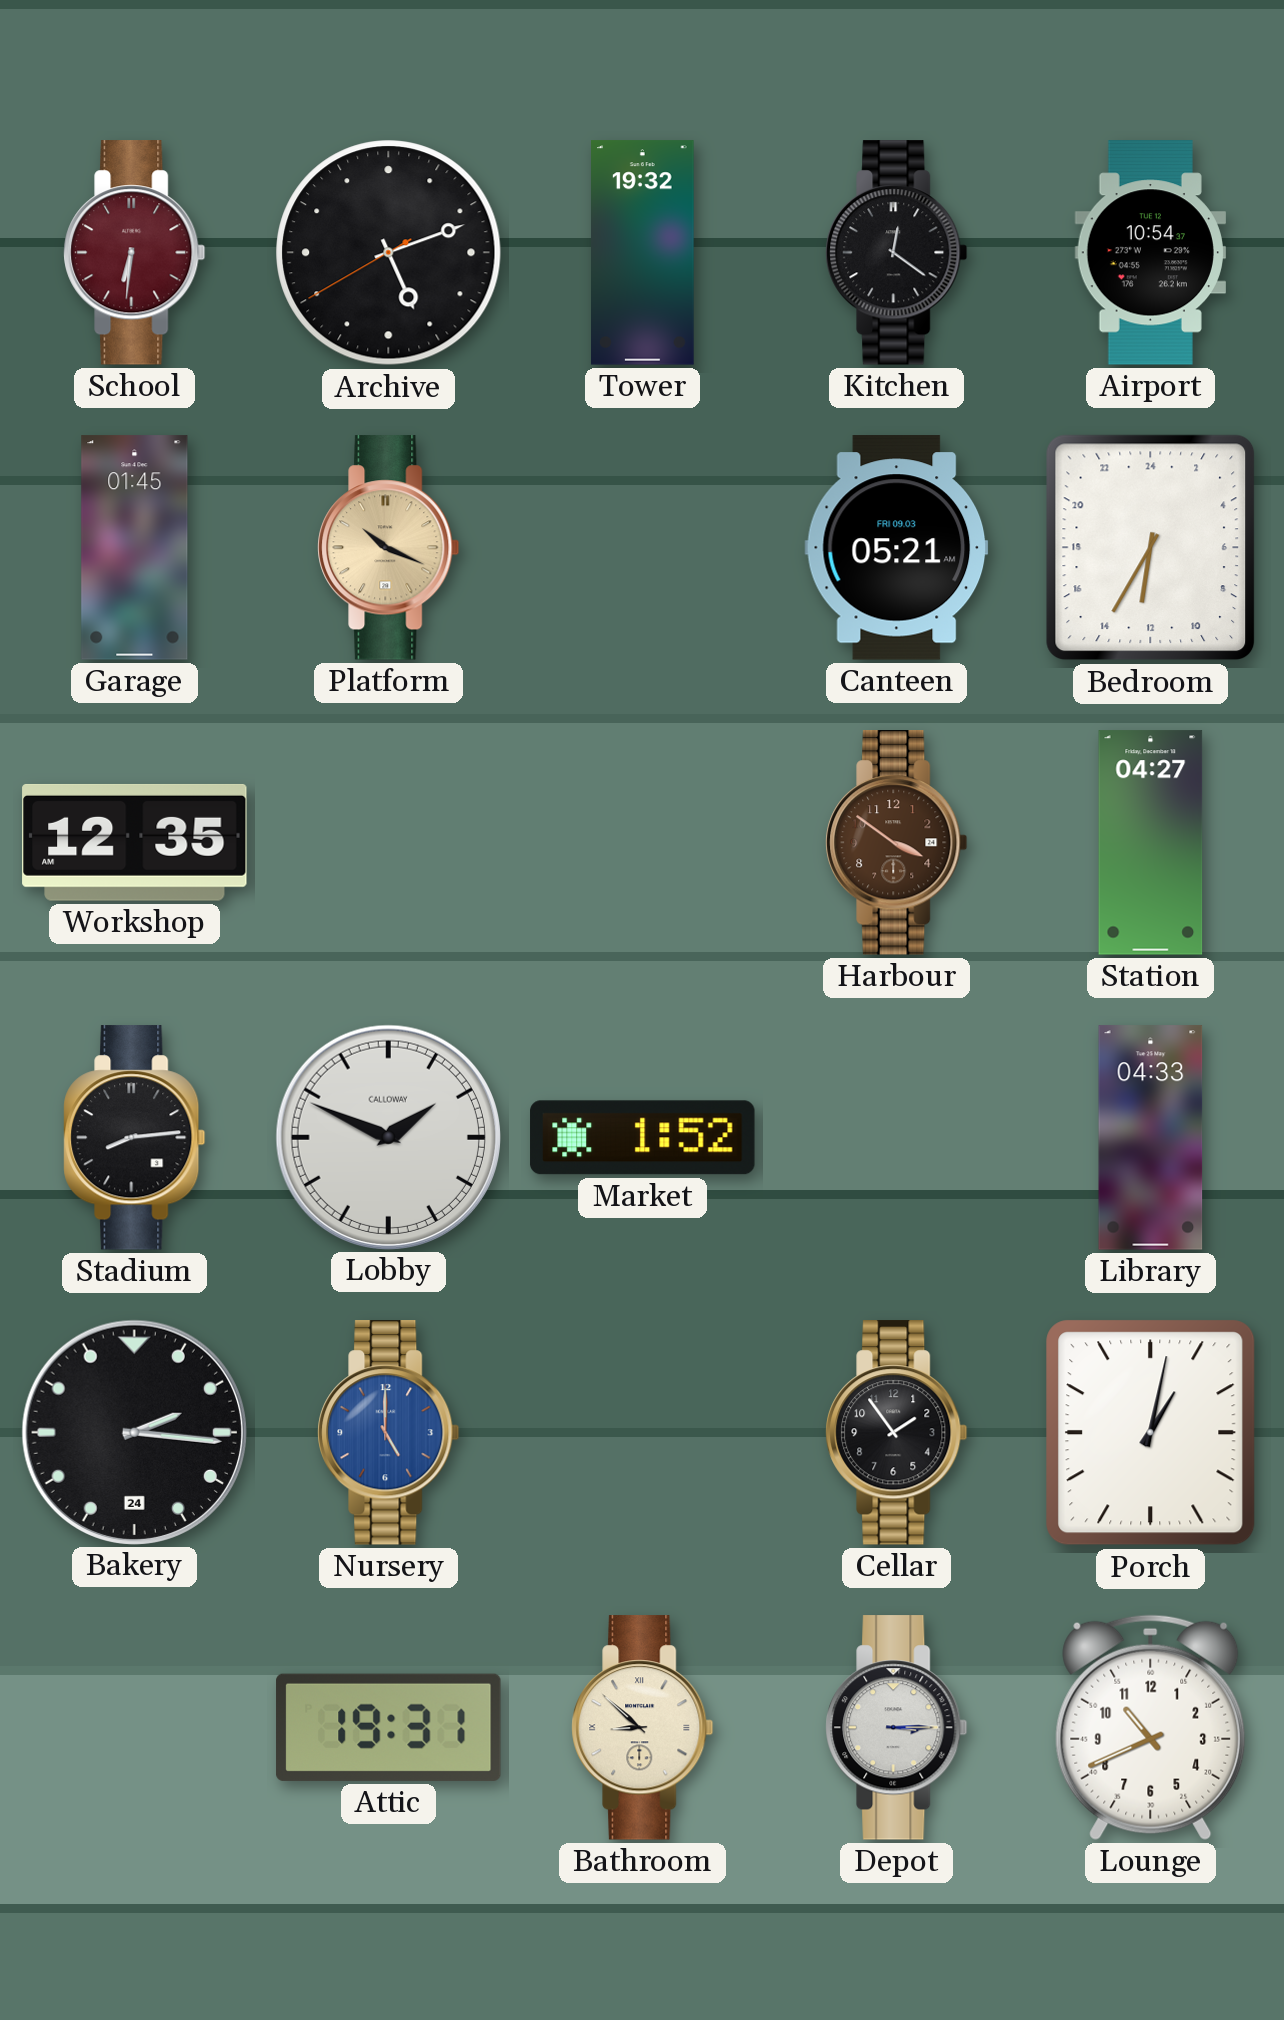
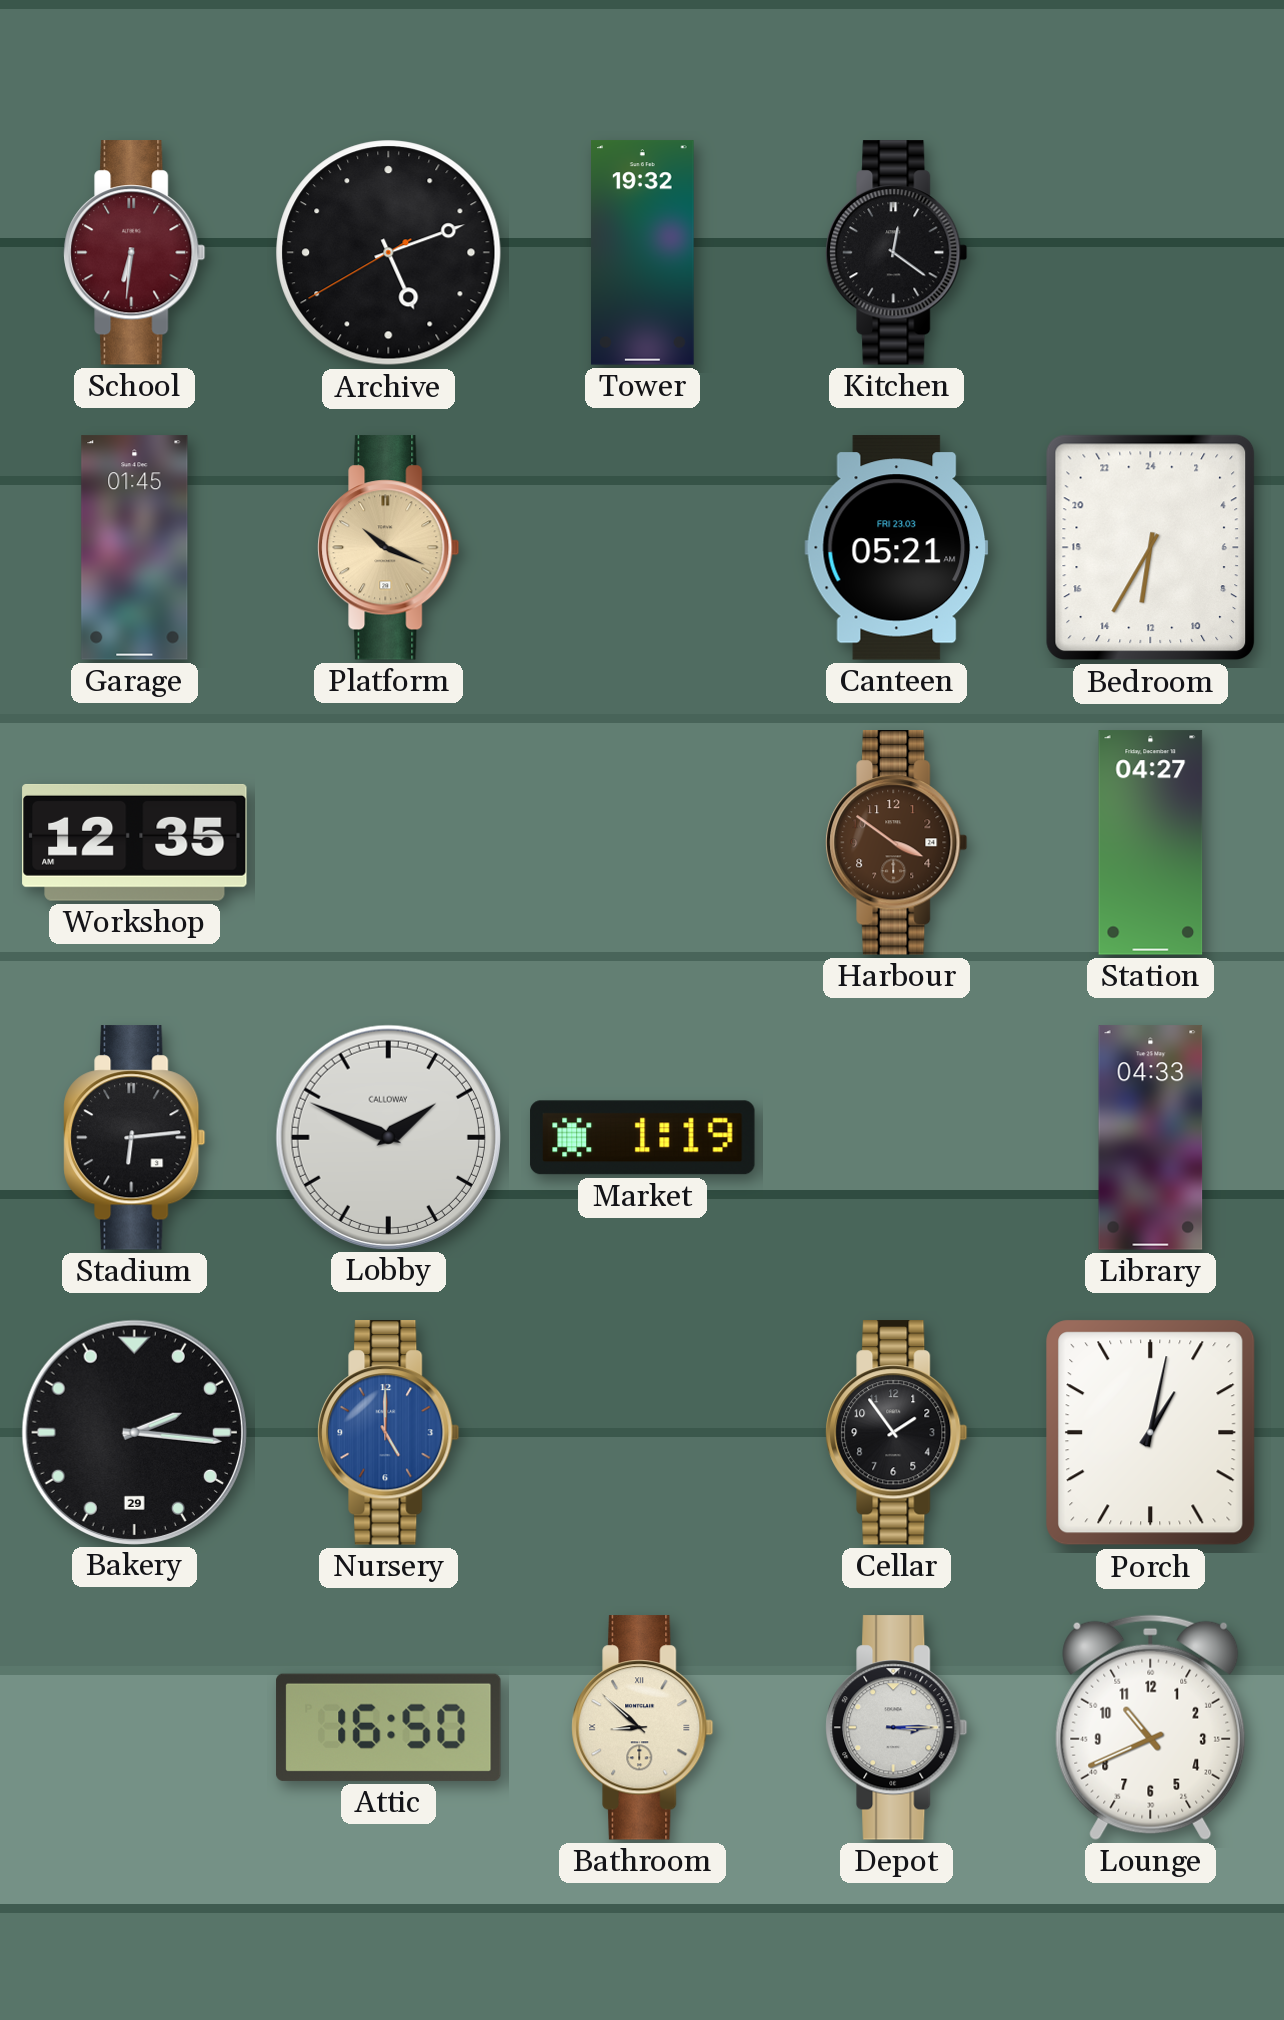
Airport: 10:54 -> none (1150, 253)
Canteen date: FRI 09.03 -> FRI 23.03 (897, 548)
Stadium: 8:14 -> 6:14 (135, 1138)
Market: 1:52 -> 1:19 (643, 1138)
Bakery date: 24 -> 29 (134, 1432)
Attic: 19:31 -> 16:50 (389, 1727)
